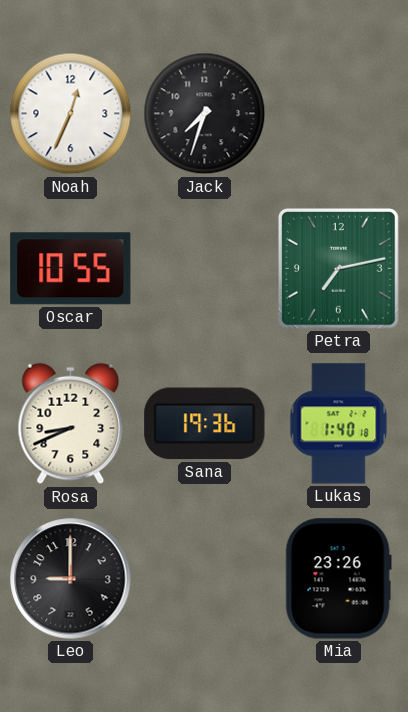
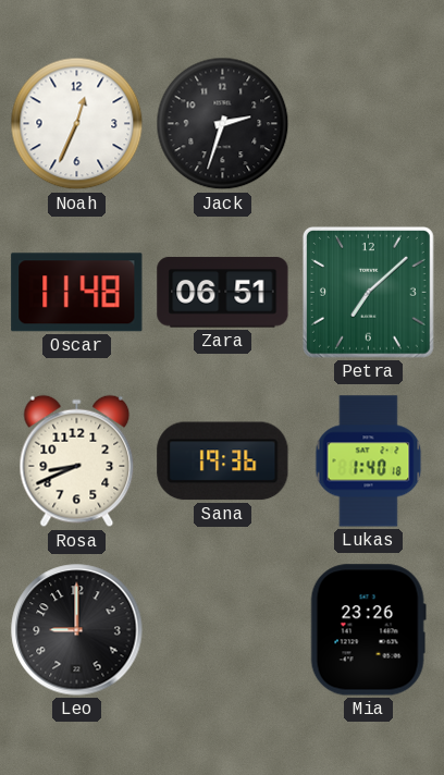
Jack: 7:33 -> 2:33 (223, 124)
Oscar: 10:55 -> 11:48 (77, 293)
Zara: none -> 06:51 (223, 293)
Petra: 7:13 -> 7:08 (368, 292)
